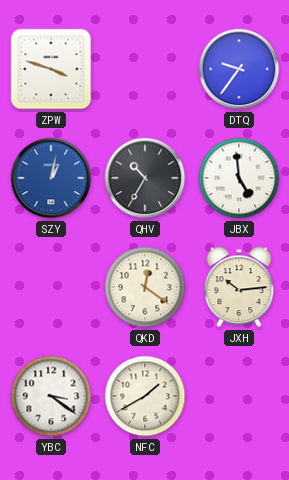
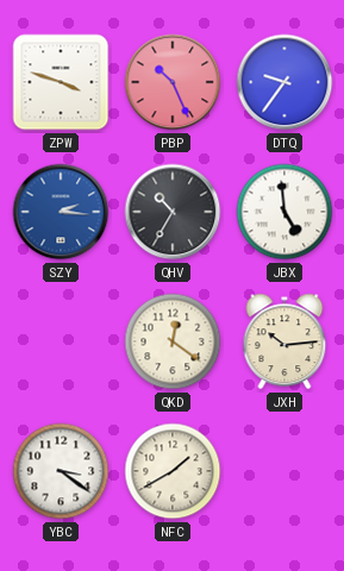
PBP: none -> 10:26 (173, 82)
SZY: 1:02 -> 2:16 (61, 212)
